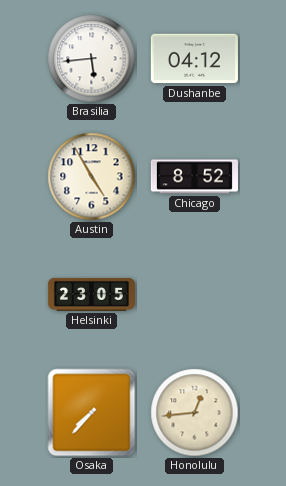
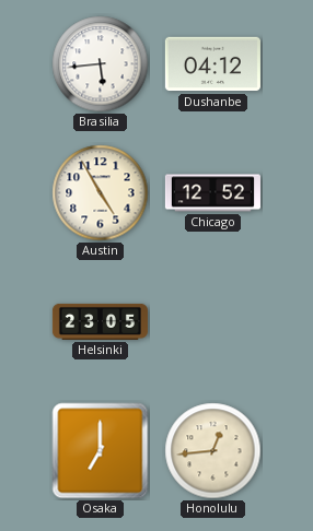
Chicago: 8:52 -> 12:52 (212, 193)
Osaka: 7:37 -> 7:00 (101, 451)
